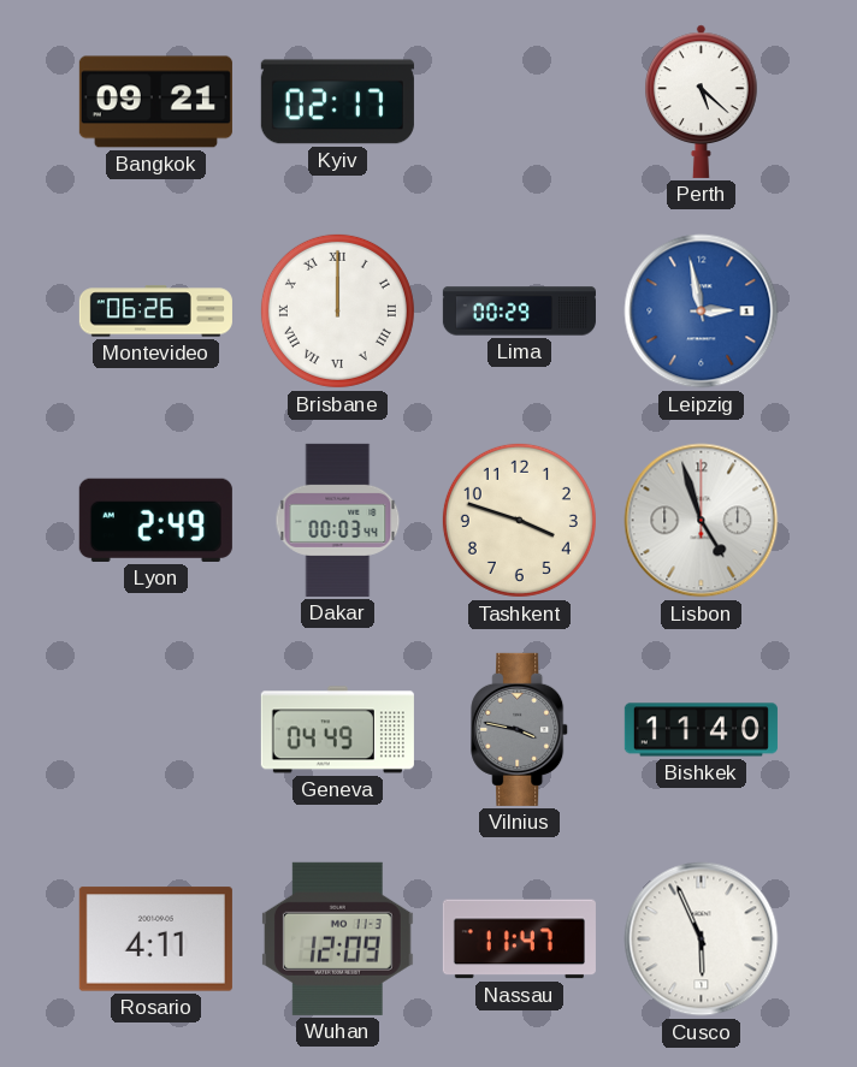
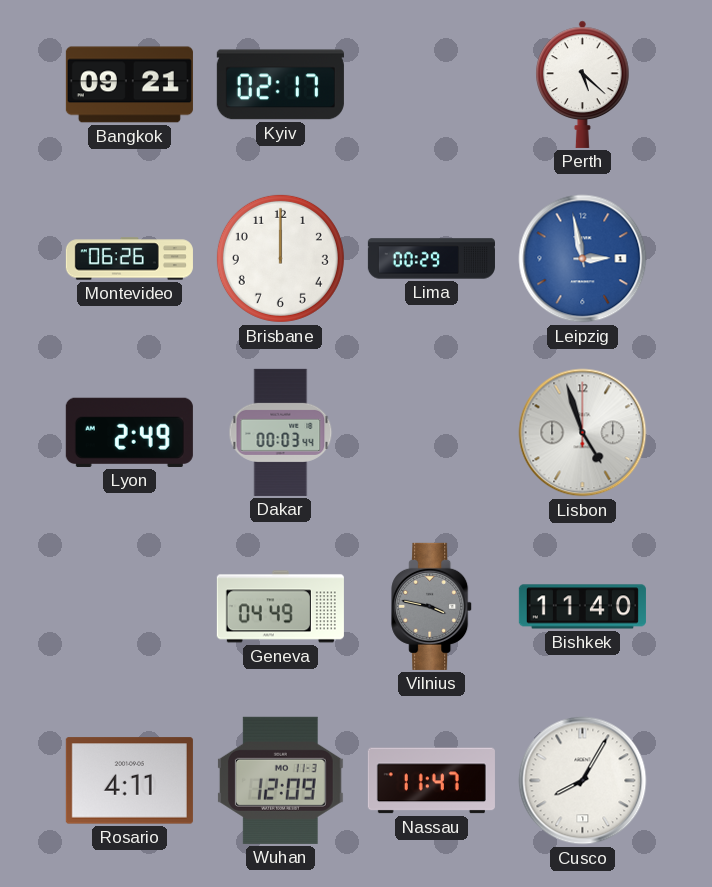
Brisbane numerals: Roman -> Arabic (280, 258)
Tashkent: 3:48 -> none (519, 520)
Cusco: 5:56 -> 8:05 (583, 781)
